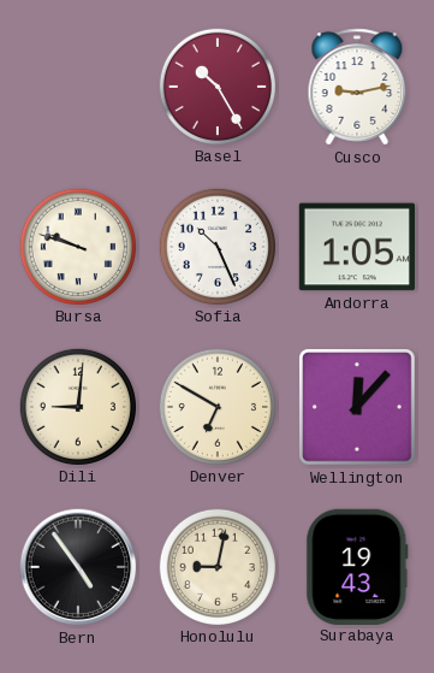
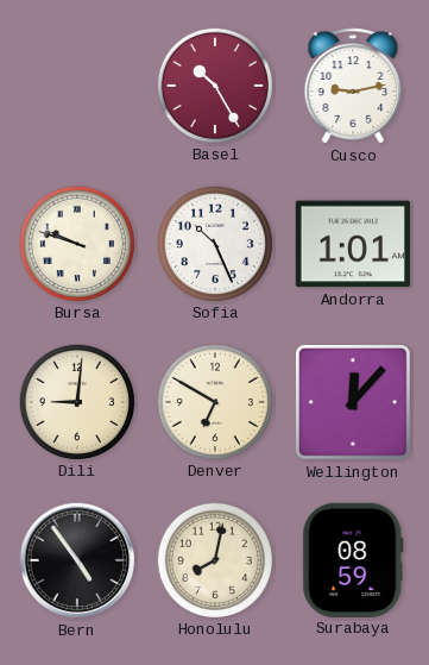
Andorra: 1:05 -> 1:01 (352, 244)
Honolulu: 9:02 -> 8:02 (214, 559)
Surabaya: 19:43 -> 08:59 (353, 559)
